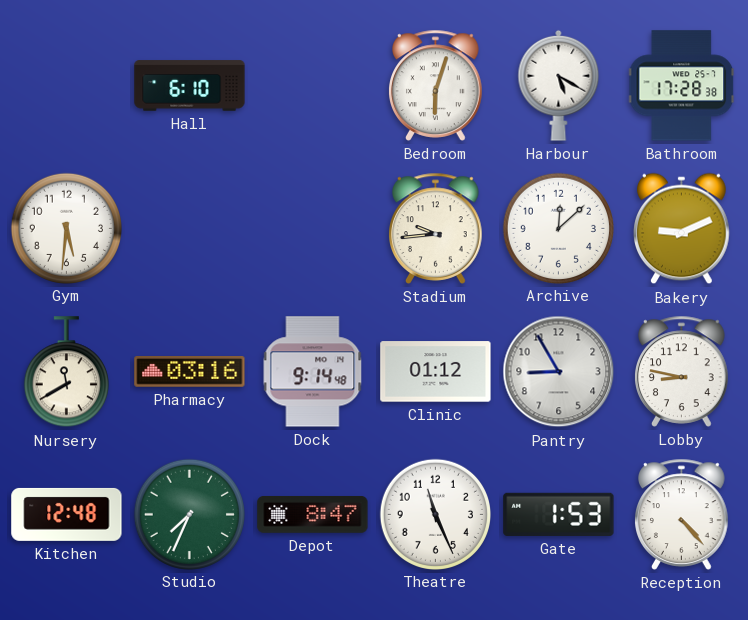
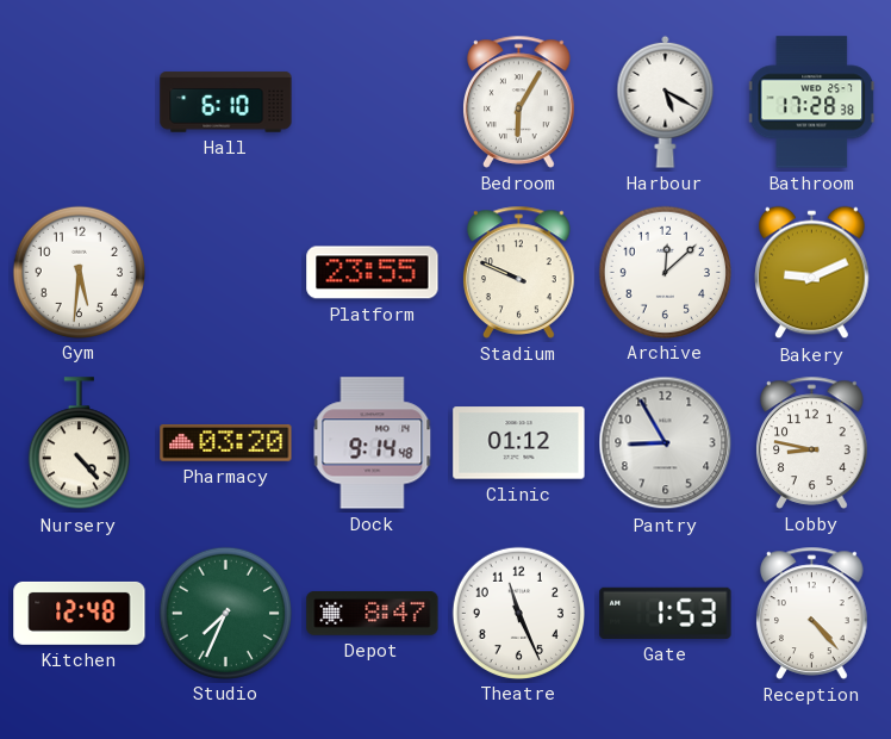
Bedroom: 6:03 -> 6:05 (519, 101)
Platform: none -> 23:55 (373, 273)
Stadium: 9:44 -> 9:49 (519, 272)
Nursery: 11:40 -> 4:23 (79, 443)
Pharmacy: 03:16 -> 03:20 (226, 443)
